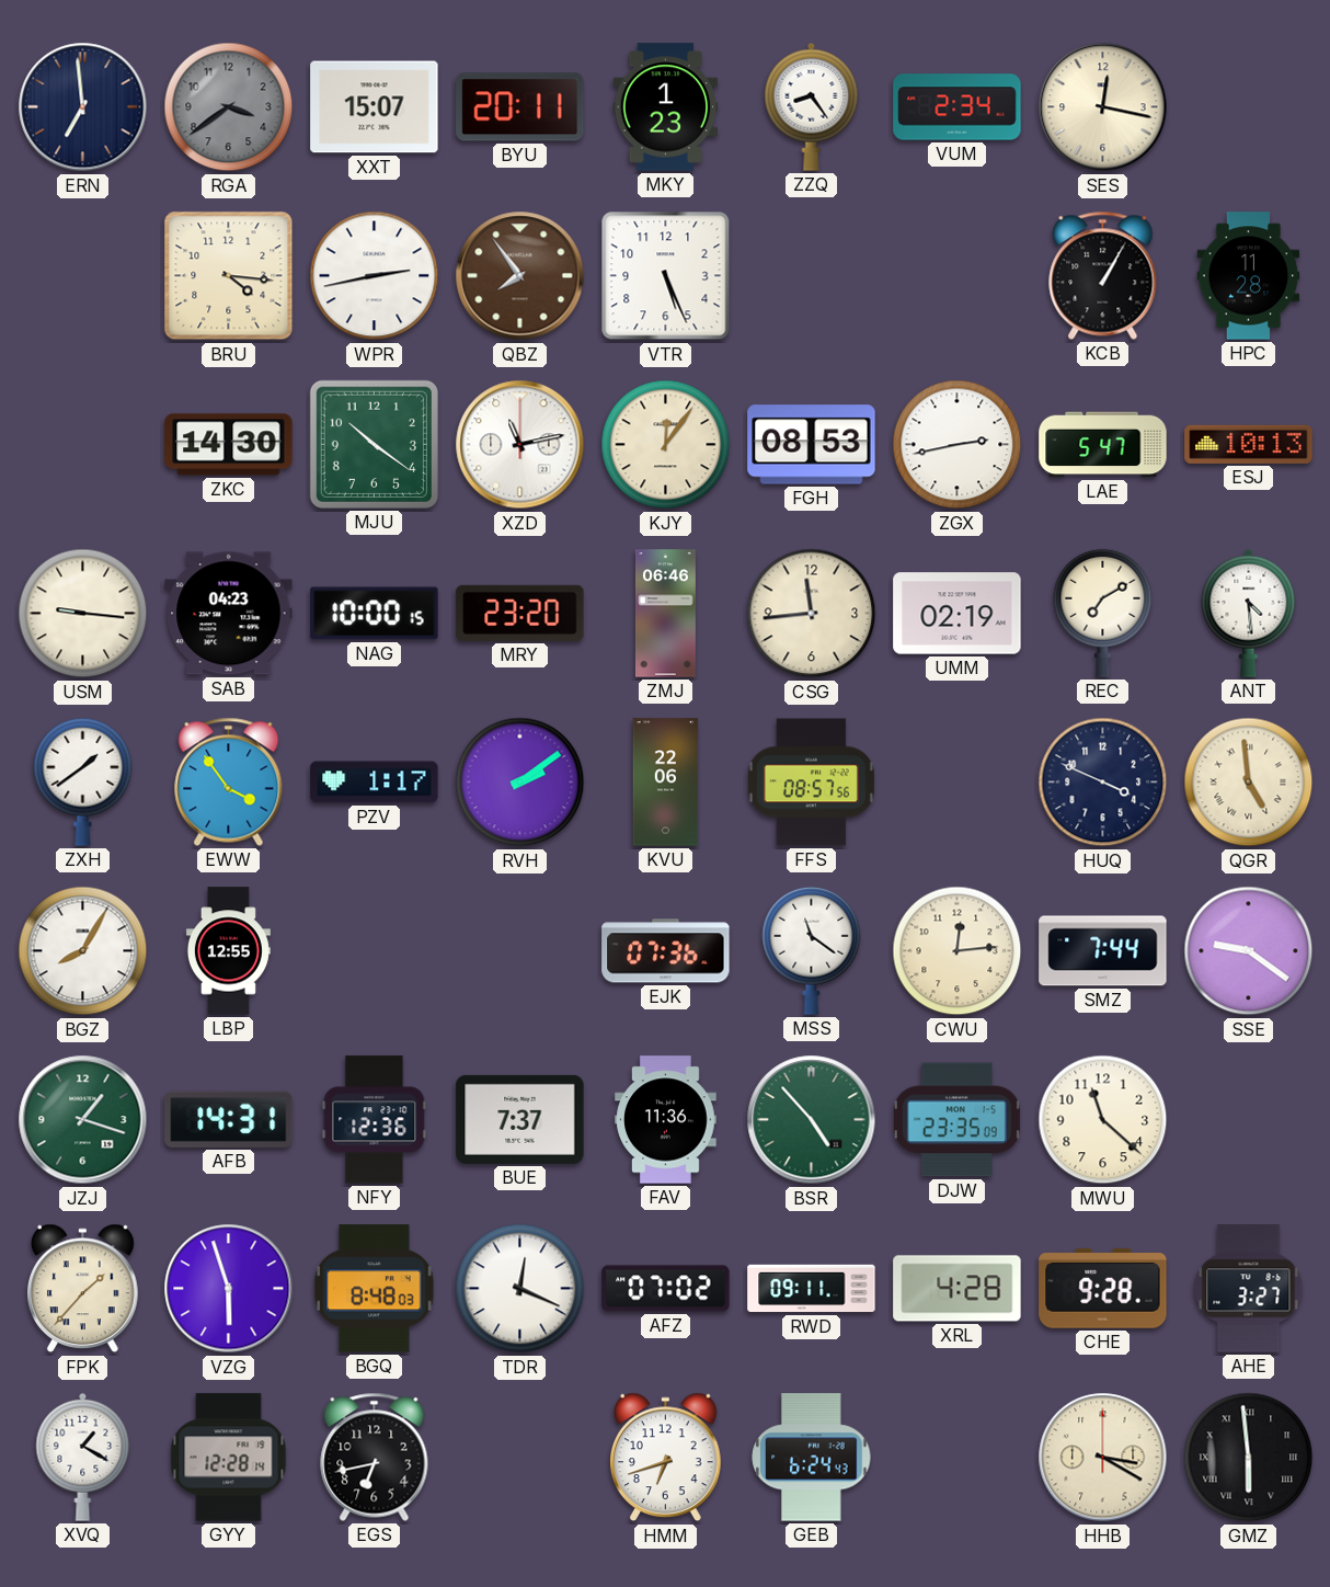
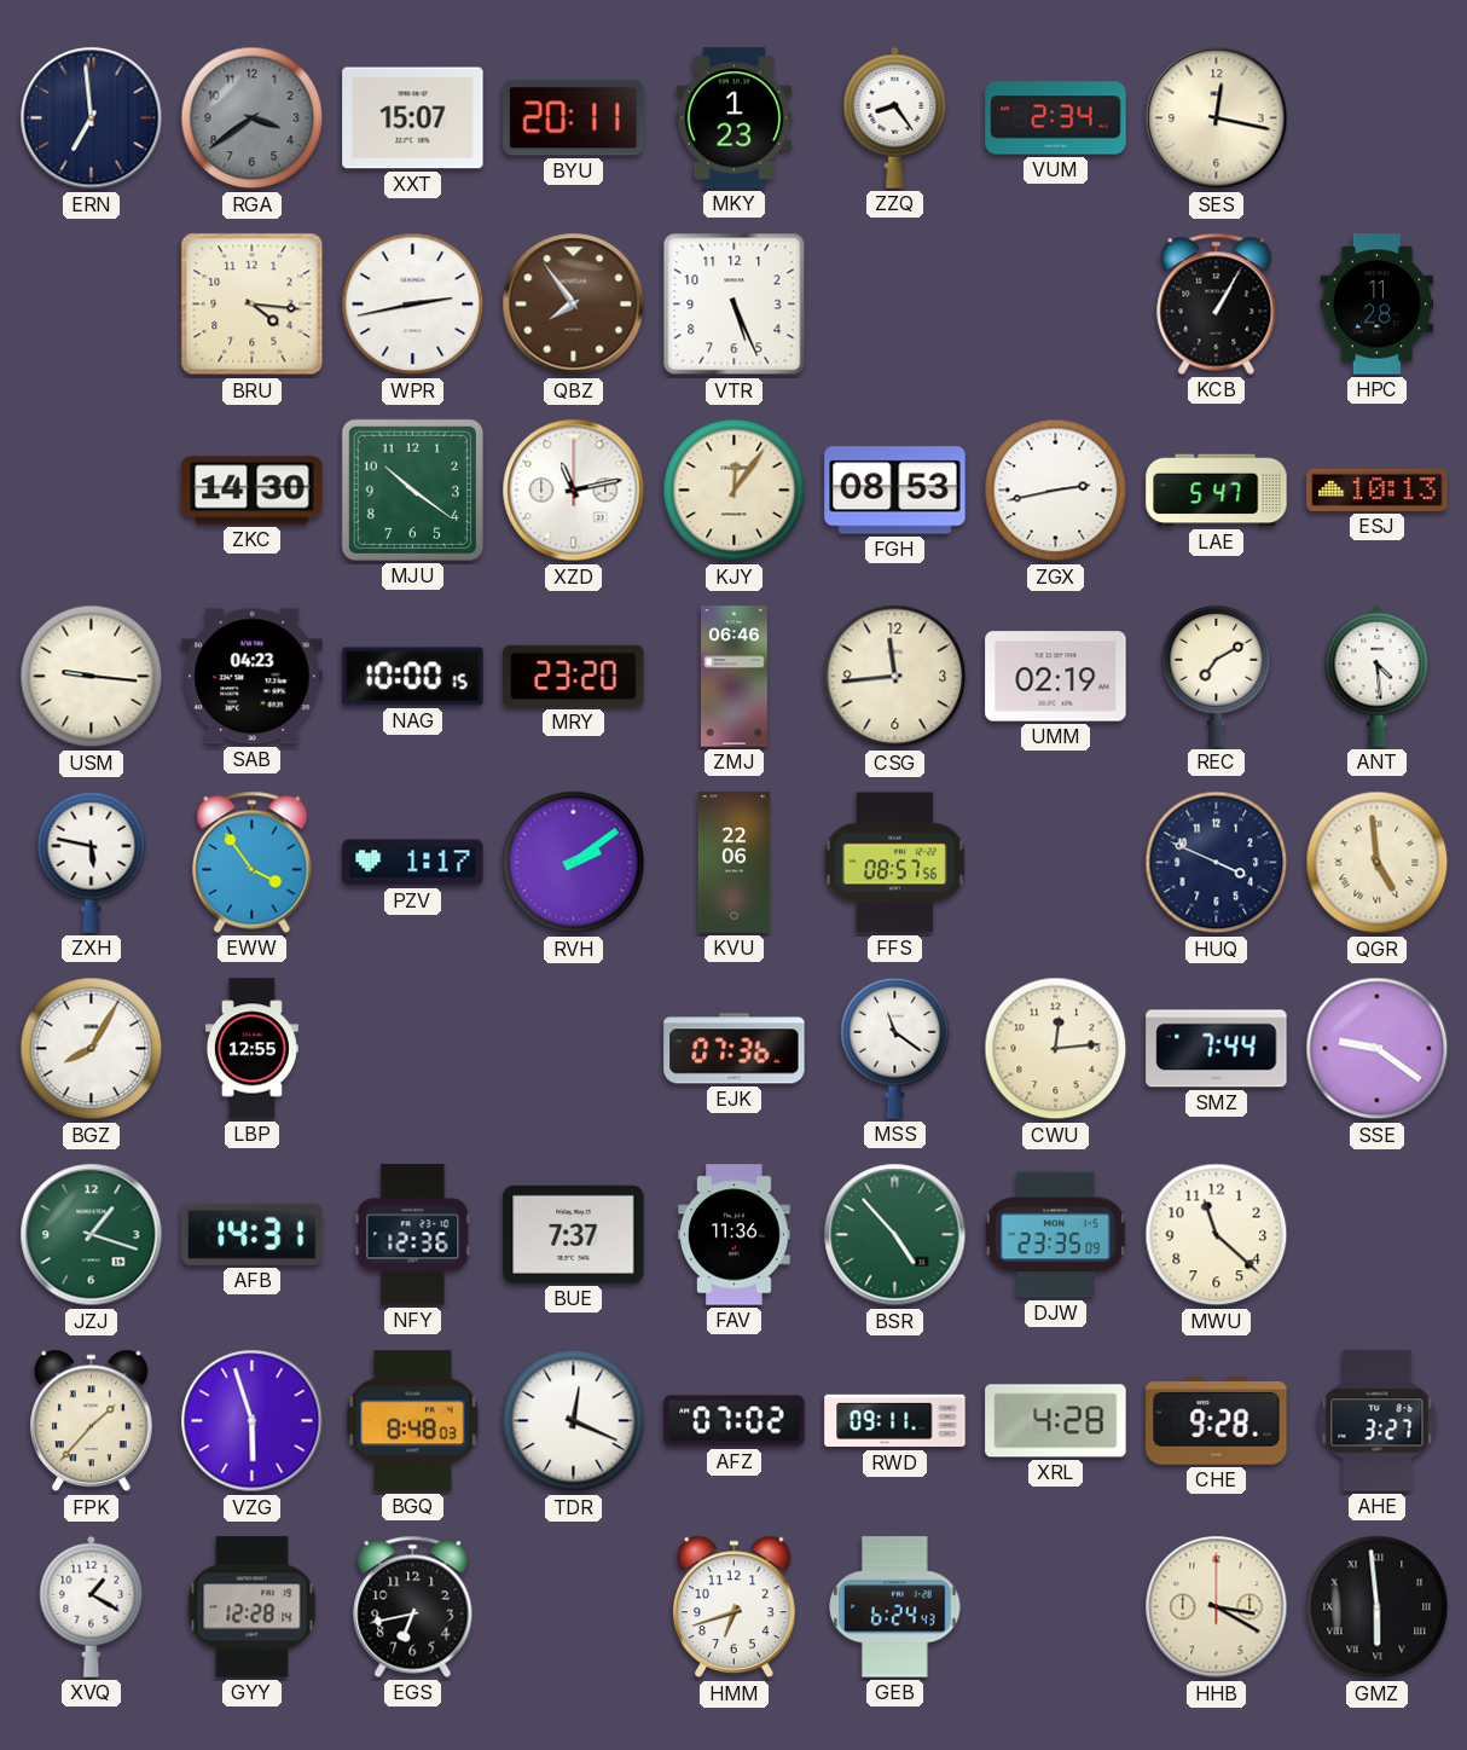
ZXH: 1:39 -> 5:47 (92, 862)
